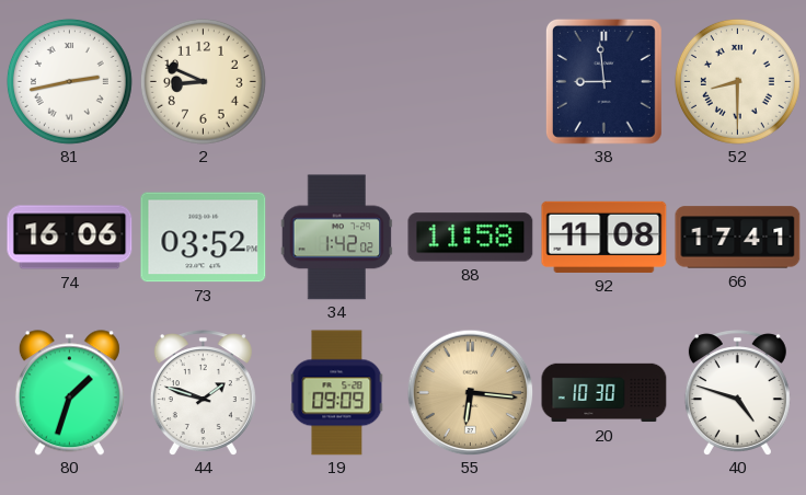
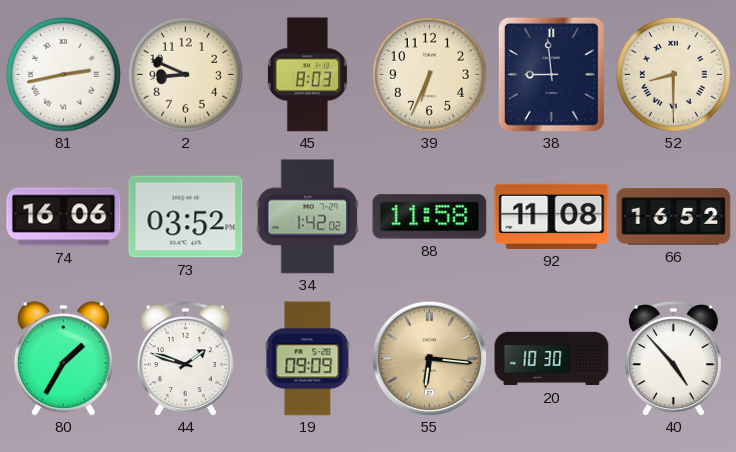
45: none -> 8:03 (307, 75)
39: none -> 6:34 (429, 74)
66: 17:41 -> 16:52 (674, 217)
80: 1:33 -> 1:35 (63, 359)
40: 4:48 -> 4:53 (673, 358)
